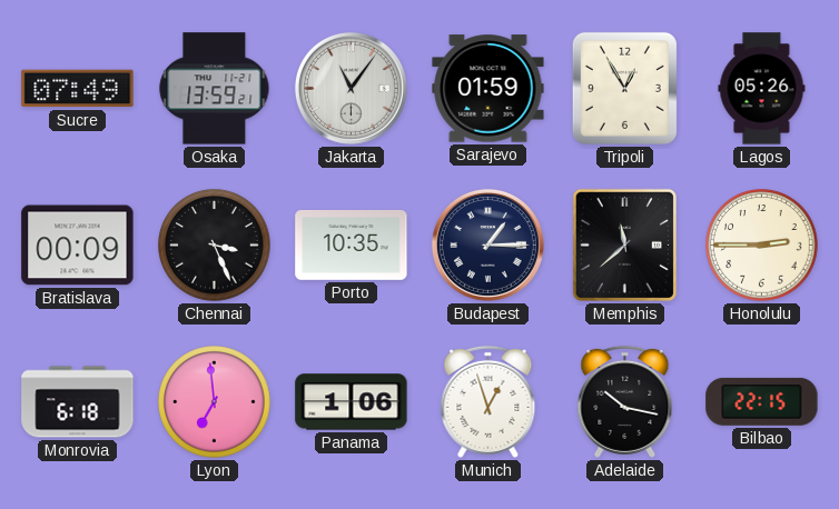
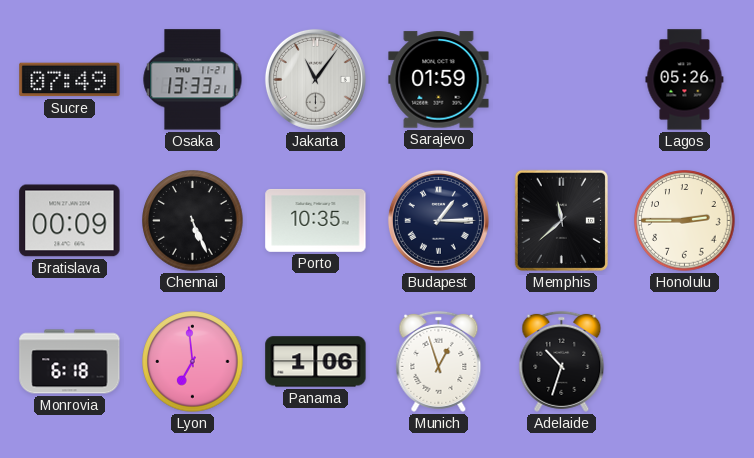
Osaka: 13:59 -> 13:33 (193, 80)
Tripoli: 12:55 -> none (624, 88)
Chennai: 3:26 -> 5:26 (193, 221)
Adelaide: 10:17 -> 10:33 (562, 361)
Bilbao: 22:15 -> none (762, 401)
